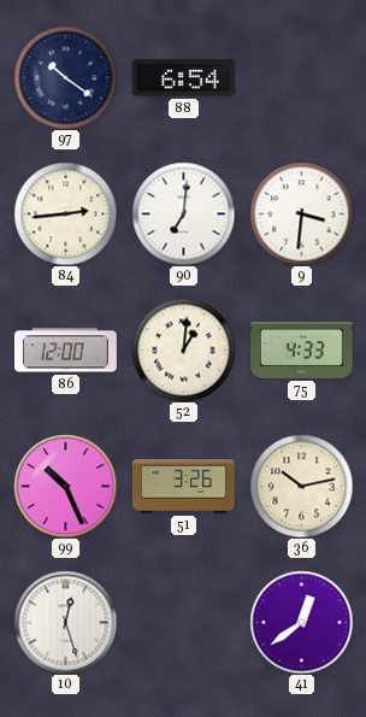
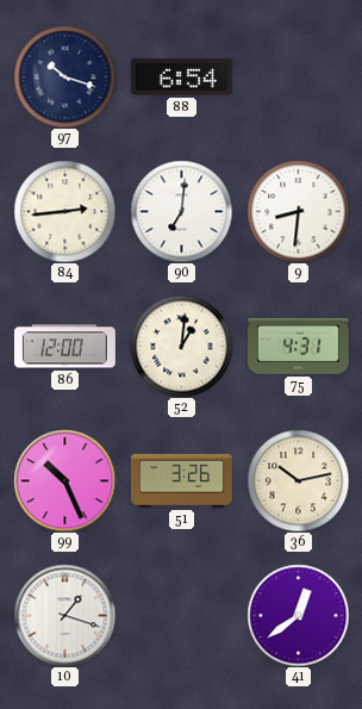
97: 10:21 -> 10:18 (64, 76)
9: 3:31 -> 8:31 (298, 211)
75: 4:33 -> 4:31 (298, 346)
10: 12:27 -> 1:18 (64, 615)
